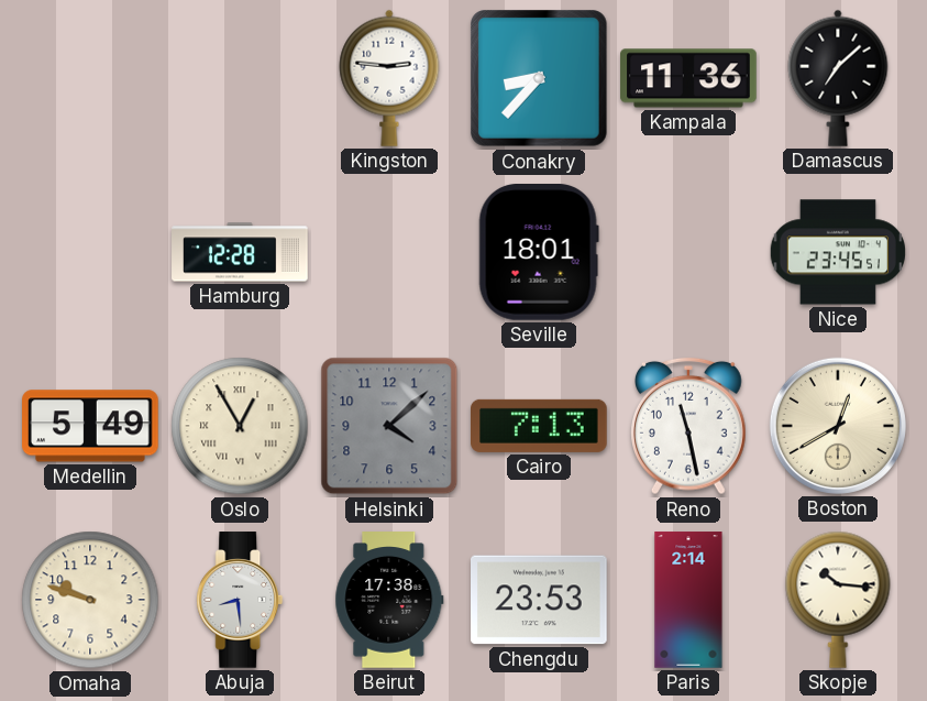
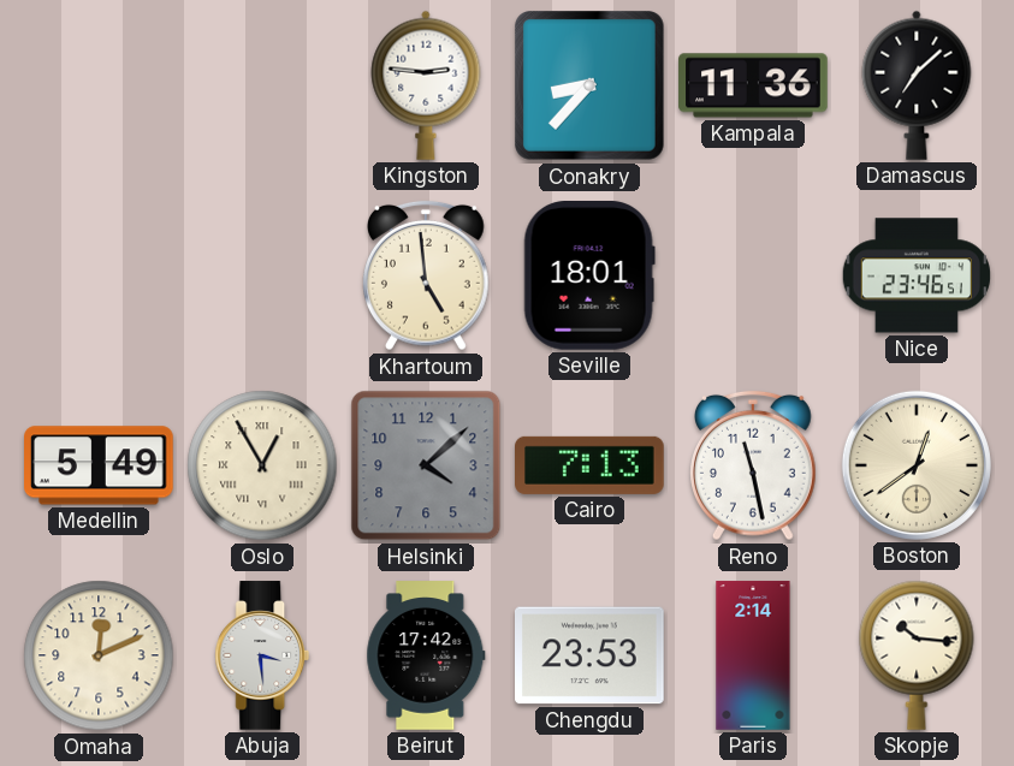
Hamburg: 12:28 -> none (240, 252)
Khartoum: none -> 4:59 (427, 275)
Nice: 23:45 -> 23:46 (915, 275)
Boston: 12:40 -> 12:39 (917, 465)
Omaha: 9:48 -> 12:11 (99, 655)
Abuja: 8:29 -> 3:29 (262, 655)
Beirut: 17:38 -> 17:42 (426, 655)
